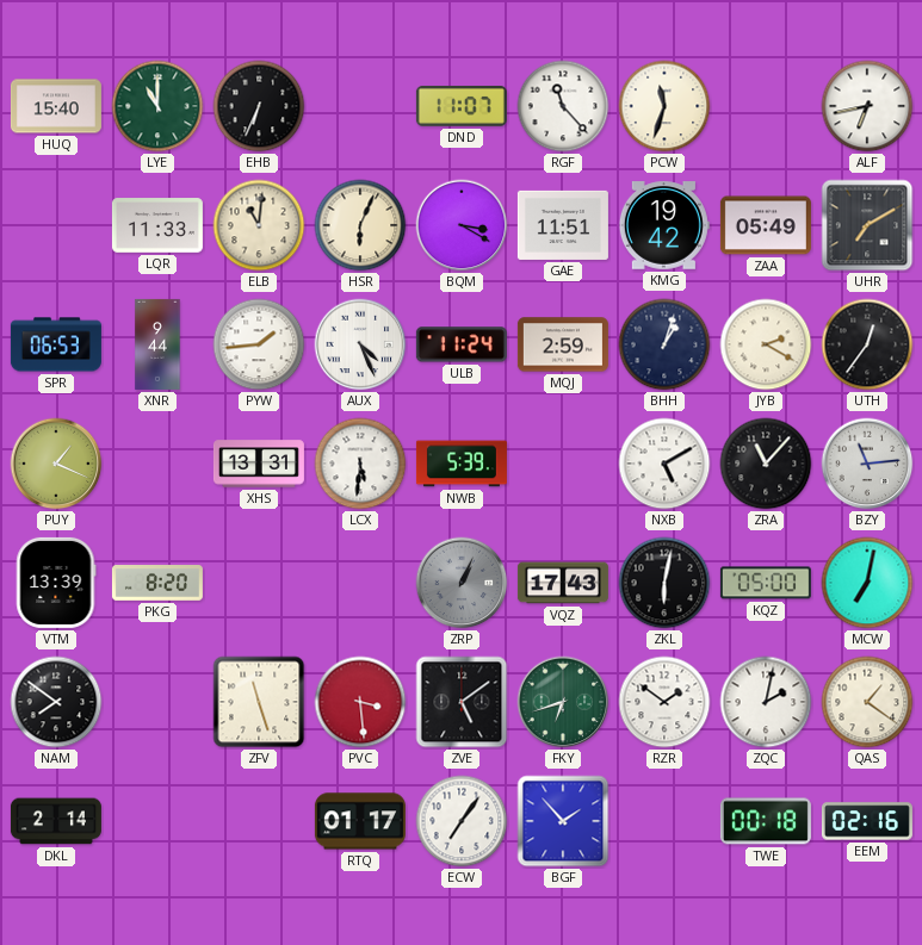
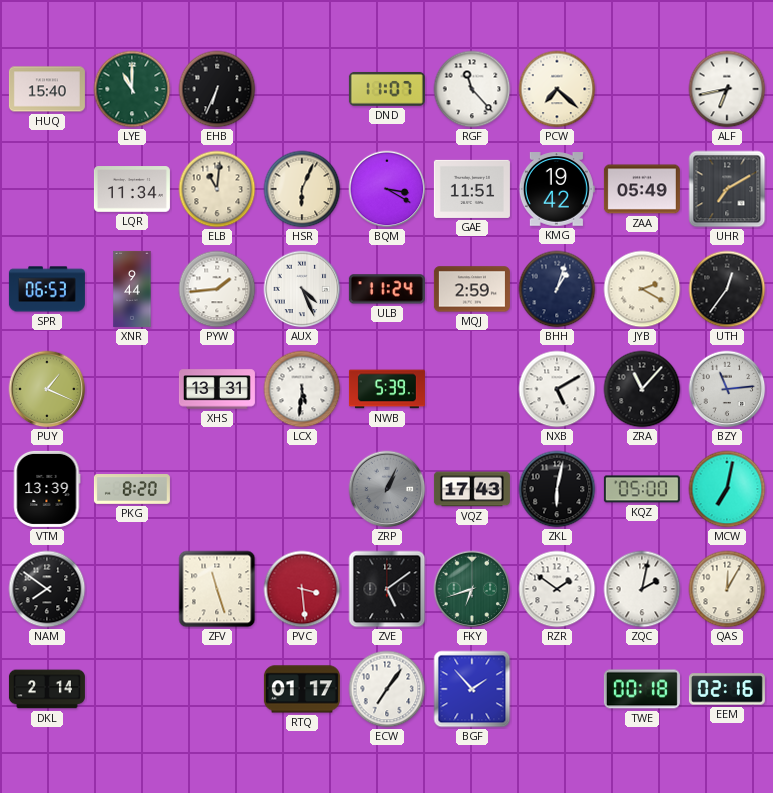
PCW: 11:33 -> 7:22 (557, 89)
LQR: 11:33 -> 11:34 (132, 189)
QAS: 1:21 -> 12:05 (727, 589)
